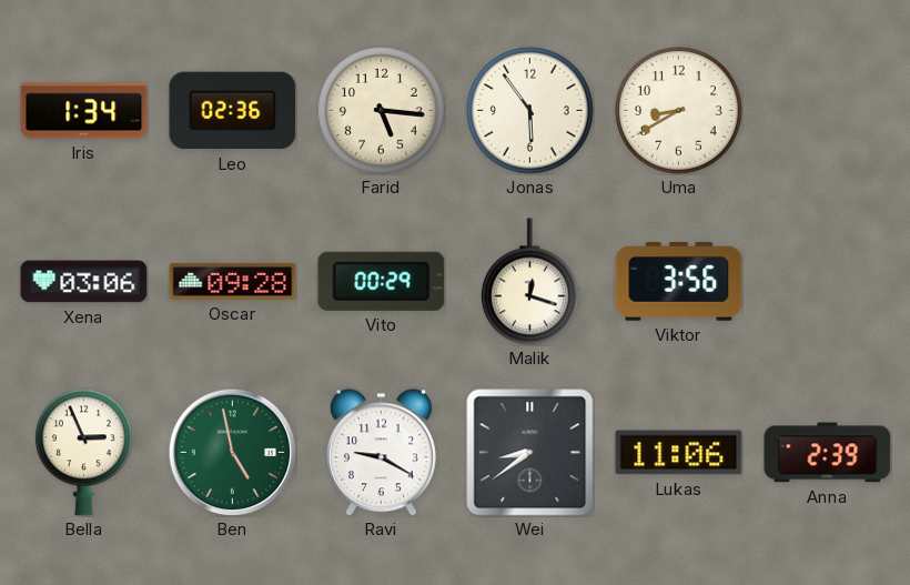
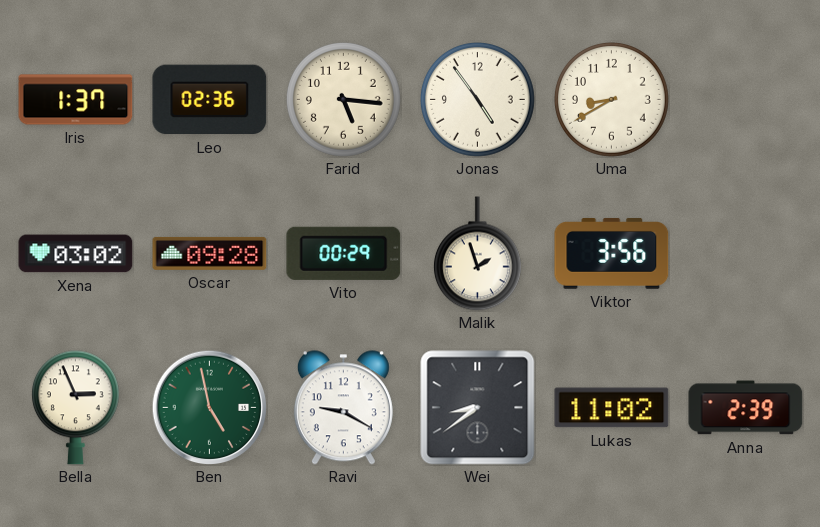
Iris: 1:34 -> 1:37 (76, 100)
Jonas: 5:54 -> 4:54 (477, 99)
Xena: 03:06 -> 03:02 (76, 254)
Malik: 12:18 -> 1:57 (477, 254)
Lukas: 11:06 -> 11:02 (612, 408)
